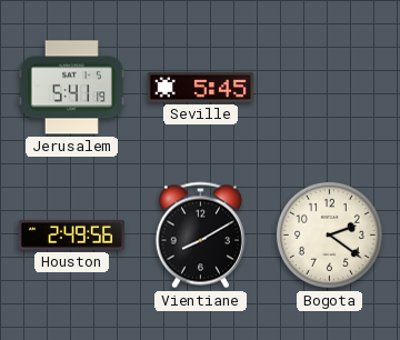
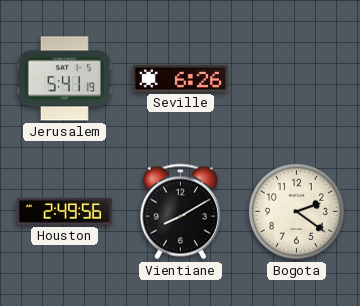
Seville: 5:45 -> 6:26 (180, 78)
